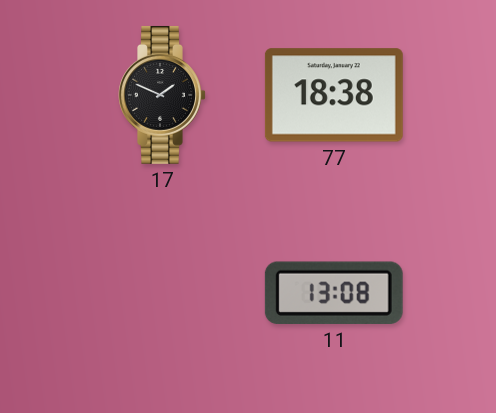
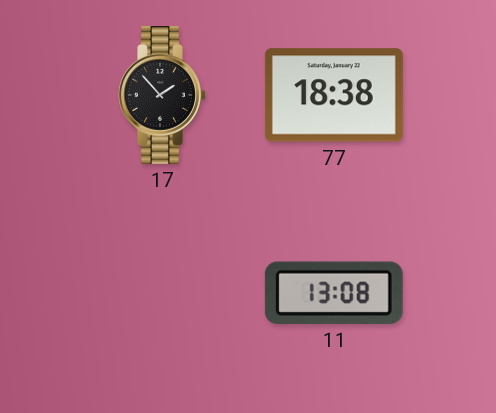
17: 1:49 -> 1:53 (162, 95)
